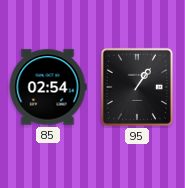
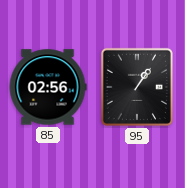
85: 02:54 -> 02:56 (48, 87)
